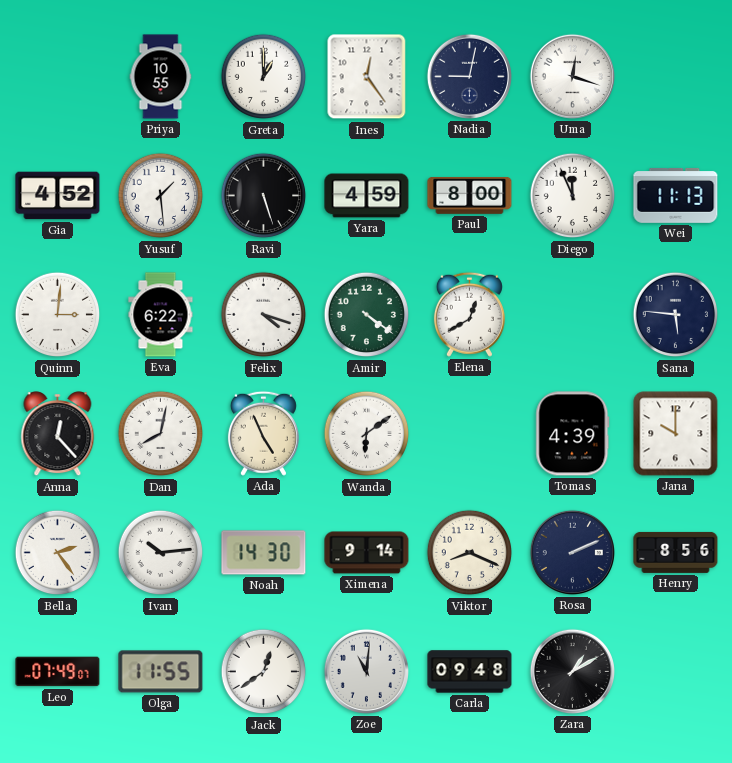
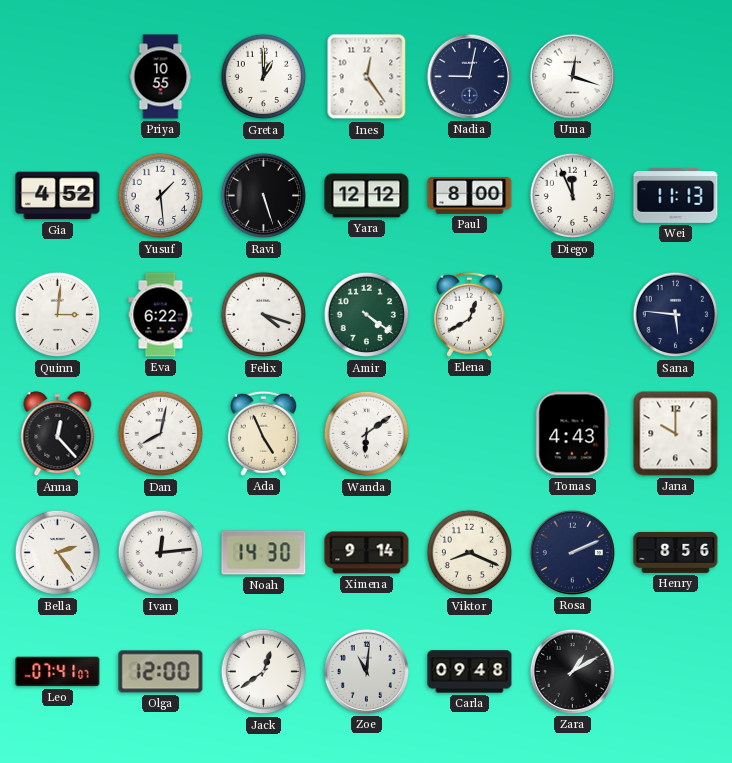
Yara: 4:59 -> 12:12 (367, 196)
Tomas: 4:39 -> 4:43 (573, 434)
Ivan: 10:14 -> 12:14 (161, 553)
Leo: 07:49 -> 07:41 (58, 672)
Olga: 11:55 -> 12:00 (161, 672)
